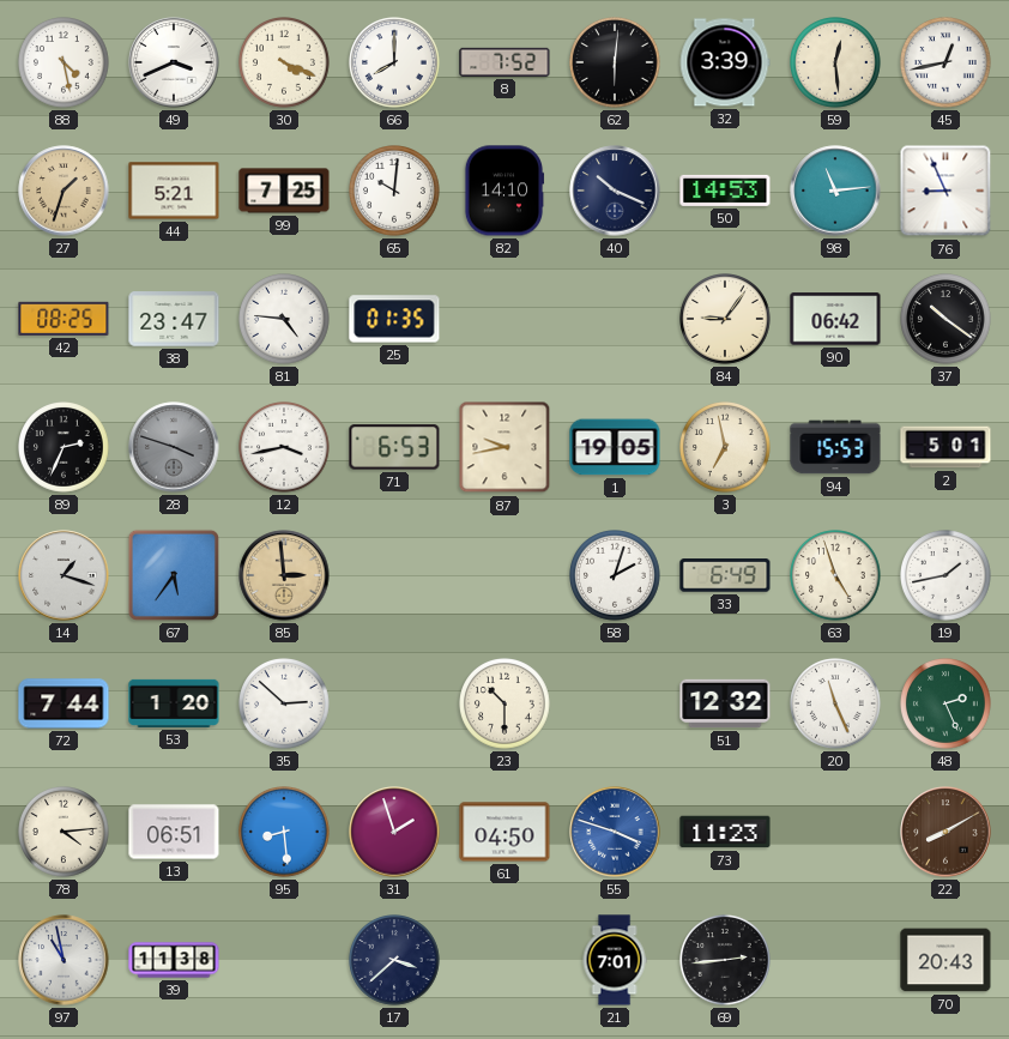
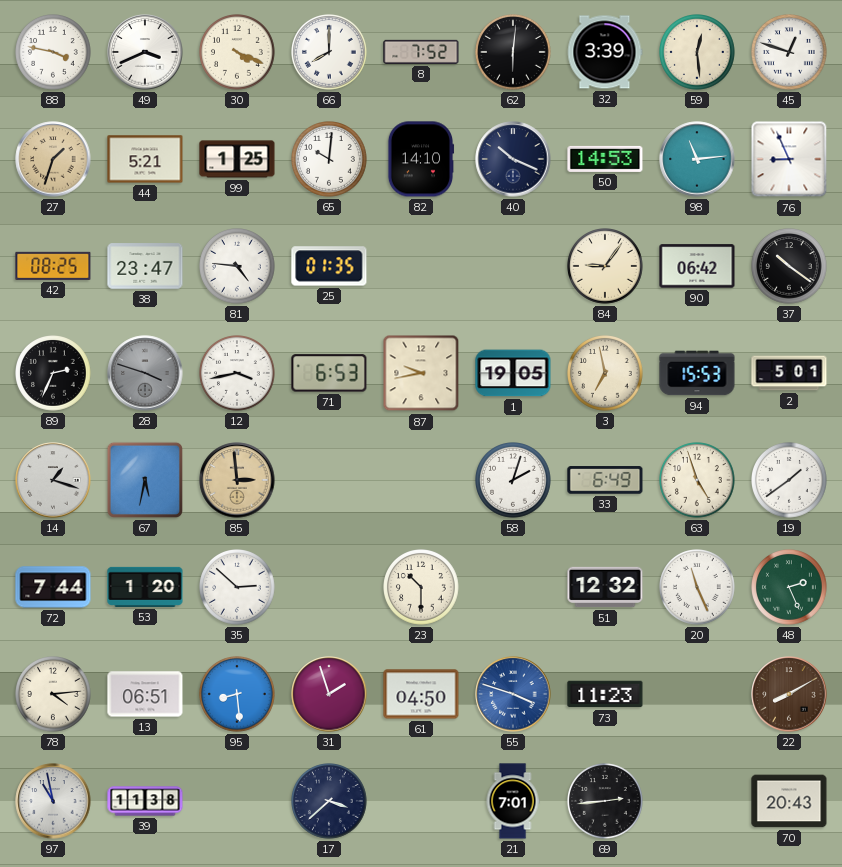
88: 4:28 -> 3:47 (54, 53)
45: 12:43 -> 12:48 (790, 53)
99: 7:25 -> 1:25 (237, 159)
67: 5:36 -> 5:32 (145, 480)
19: 1:43 -> 1:39 (790, 481)
